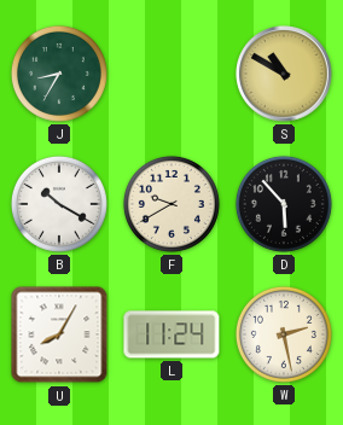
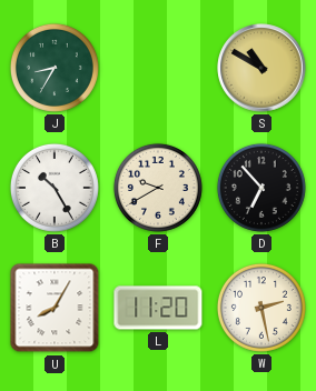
B: 10:20 -> 10:25 (55, 188)
D: 5:53 -> 6:53 (261, 188)
L: 11:24 -> 11:20 (158, 308)
